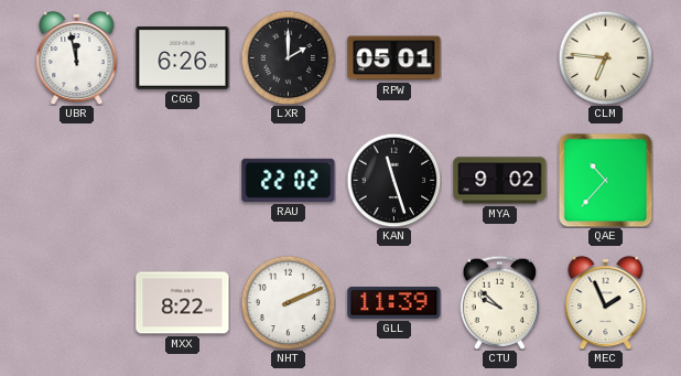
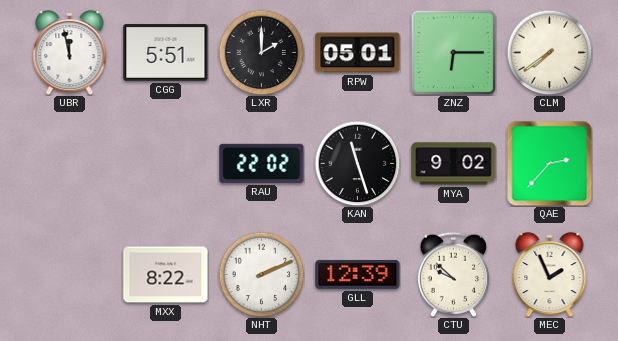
CGG: 6:26 -> 5:51 (166, 53)
ZNZ: none -> 6:15 (453, 52)
CLM: 6:46 -> 7:39 (549, 52)
QAE: 10:37 -> 2:37 (549, 163)
GLL: 11:39 -> 12:39 (358, 274)
